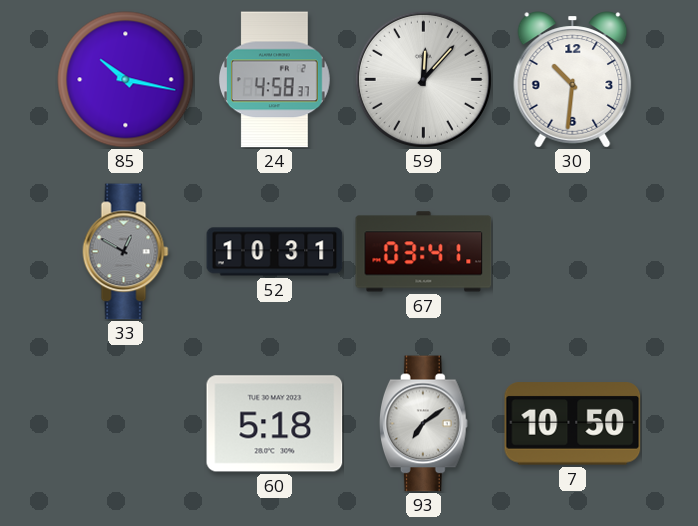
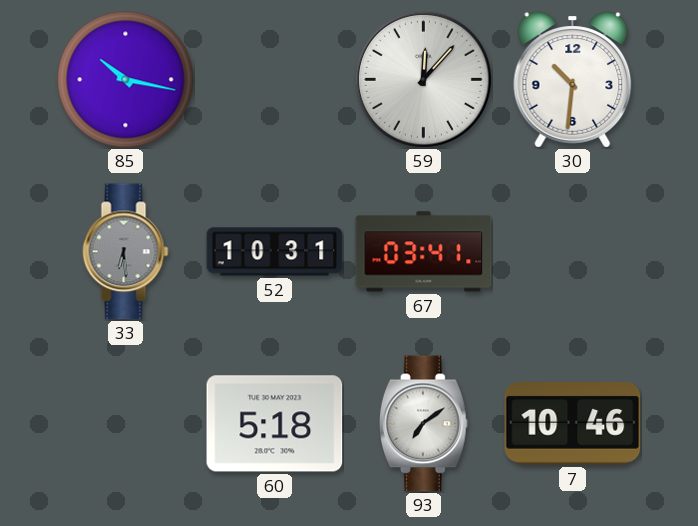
24: 4:58 -> none (274, 80)
33: 12:50 -> 6:29 (126, 252)
7: 10:50 -> 10:46 (573, 424)
